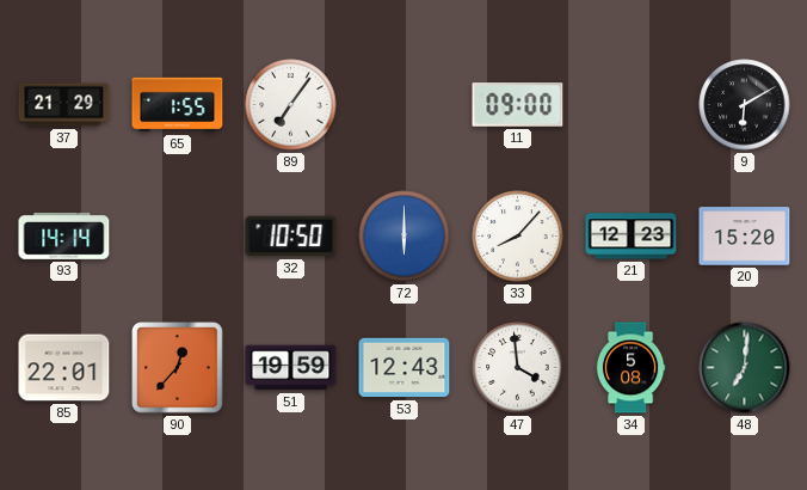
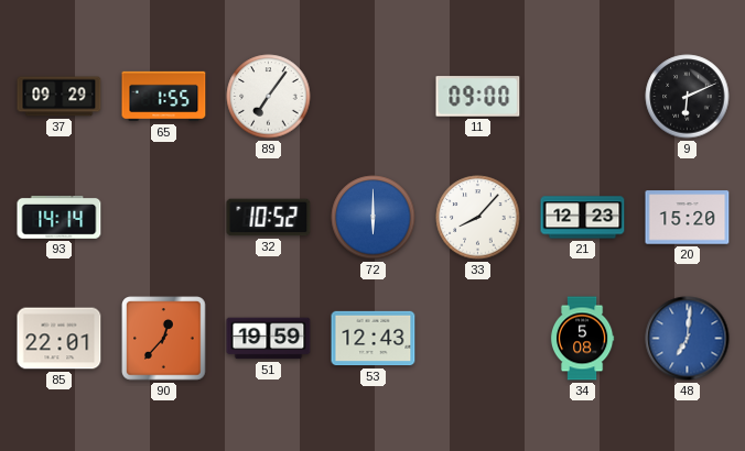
37: 21:29 -> 09:29 (60, 97)
9: 6:10 -> 6:11 (688, 97)
32: 10:50 -> 10:52 (269, 218)
47: 3:59 -> none (518, 368)
48 dial: green -> blue (688, 339)
